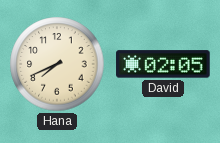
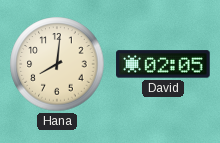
Hana: 7:41 -> 8:01 (57, 64)
